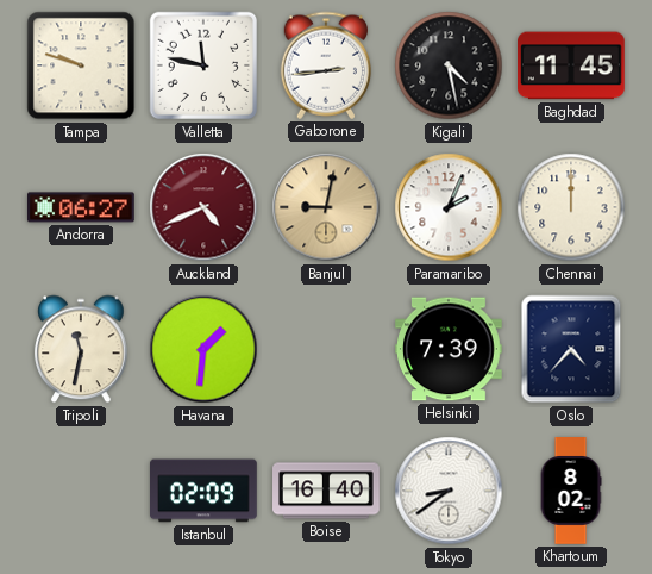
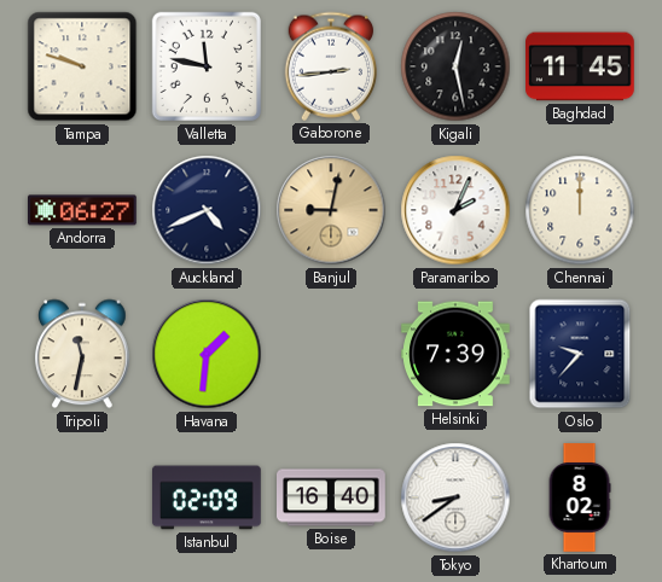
Kigali: 4:28 -> 12:28 (455, 66)
Auckland dial: burgundy -> navy (207, 210)
Oslo: 4:37 -> 9:37 (580, 354)
